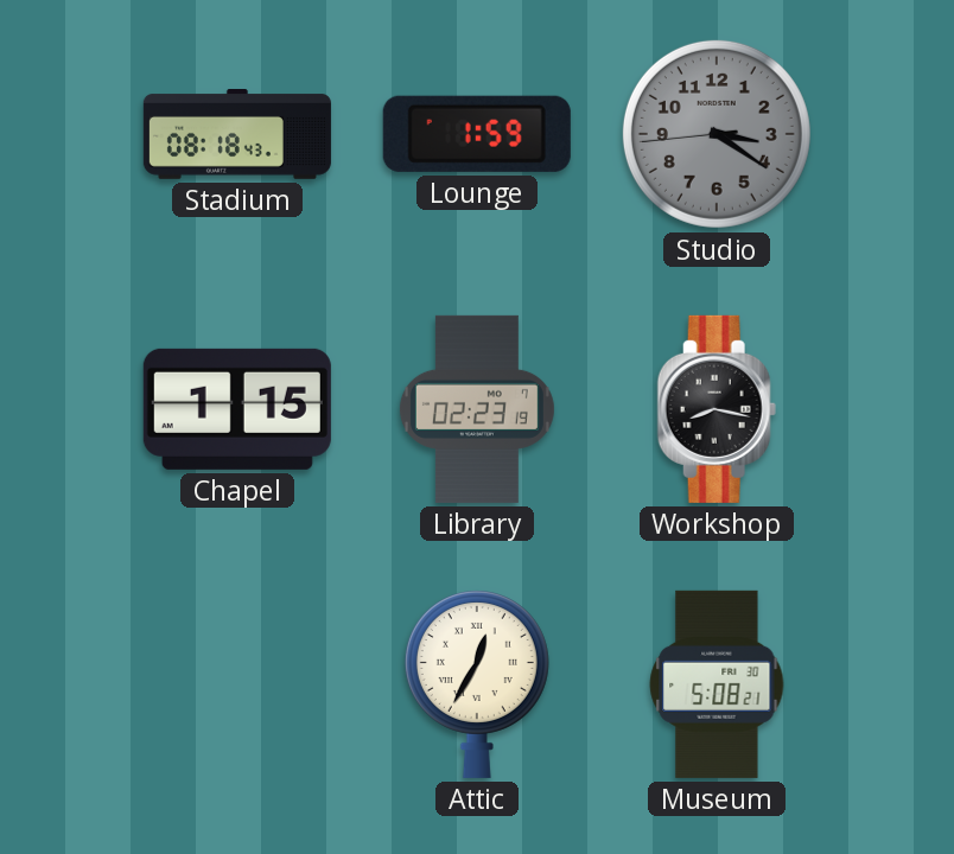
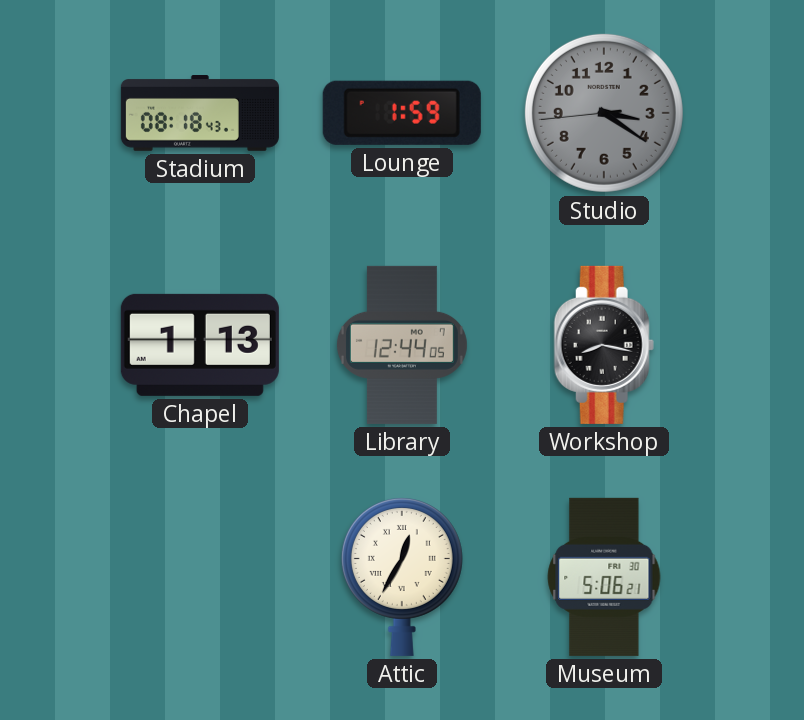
Chapel: 1:15 -> 1:13 (200, 345)
Library: 02:23 -> 12:44 (402, 345)
Museum: 5:08 -> 5:06 (604, 577)
